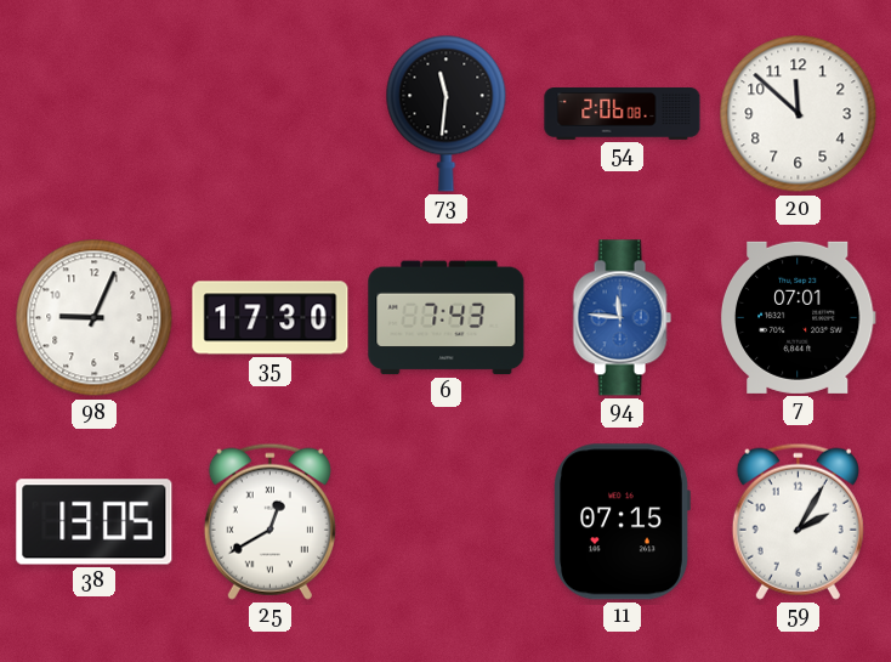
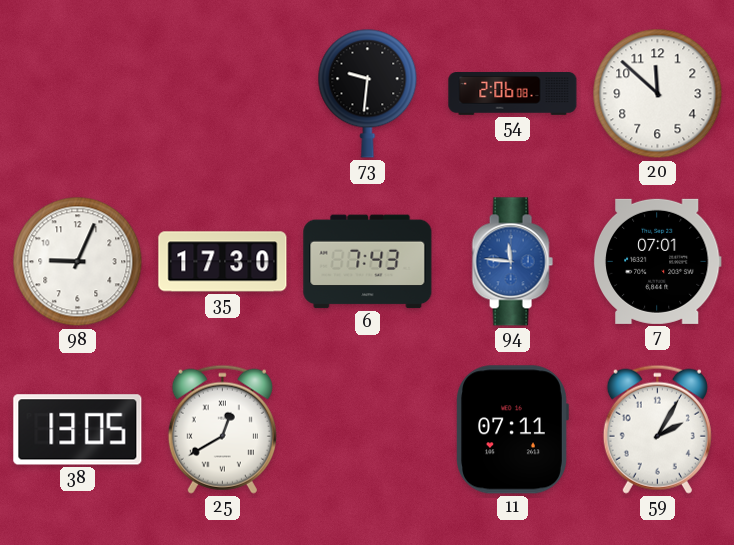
73: 11:31 -> 9:31 (368, 93)
11: 07:15 -> 07:11 (512, 430)
